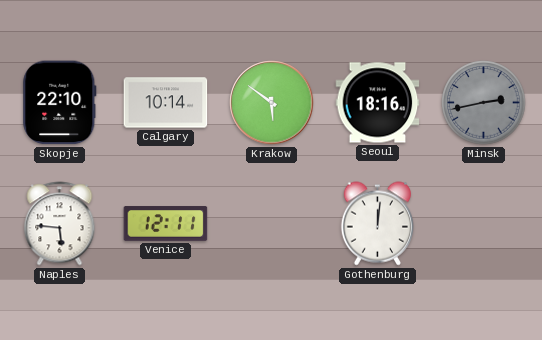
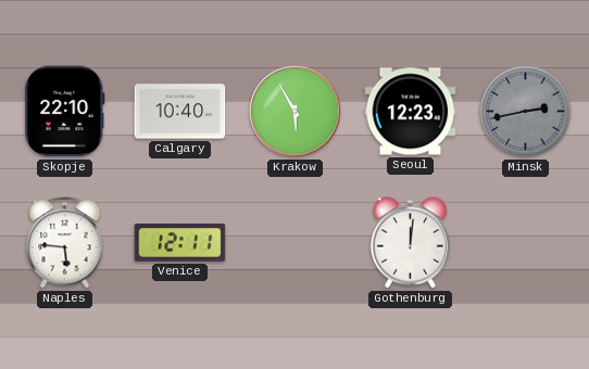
Calgary: 10:14 -> 10:40 (180, 112)
Krakow: 5:51 -> 5:55 (296, 112)
Seoul: 18:16 -> 12:23 (411, 112)
